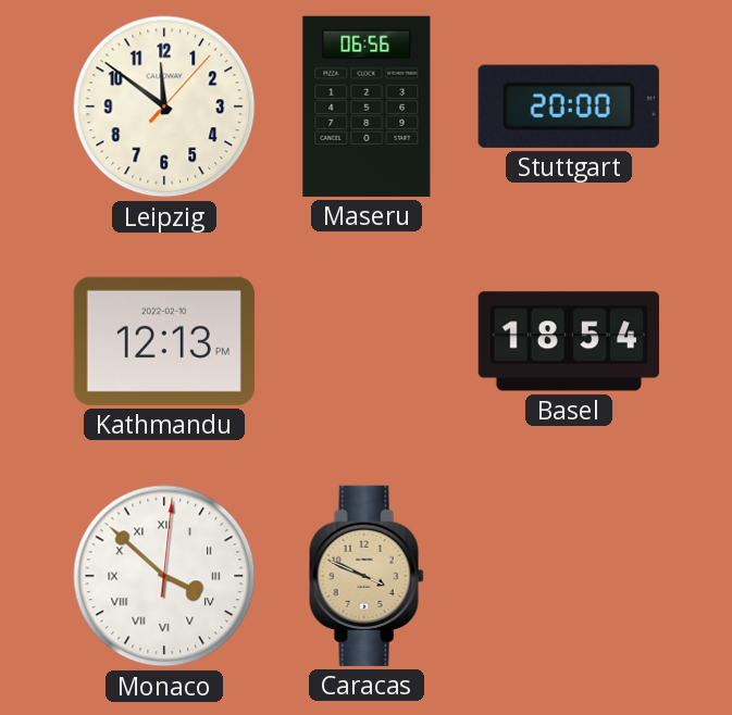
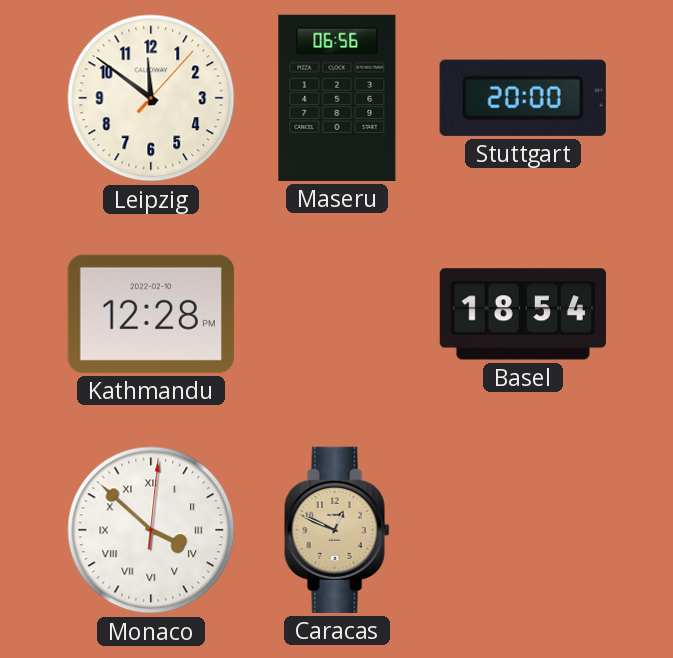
Kathmandu: 12:13 -> 12:28 (151, 314)
Caracas: 3:49 -> 12:49 (337, 530)
